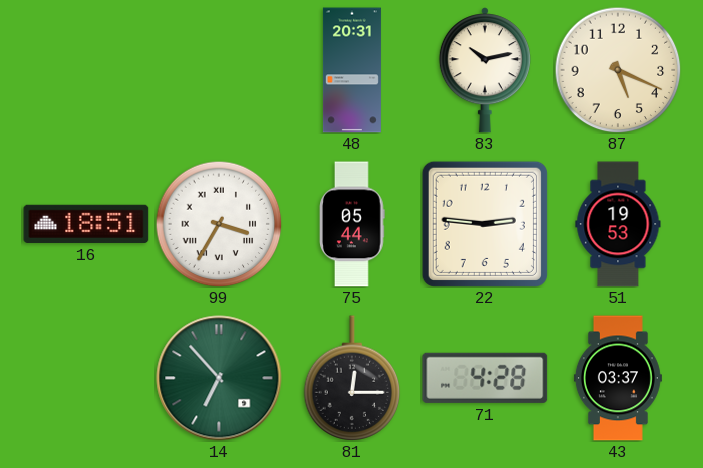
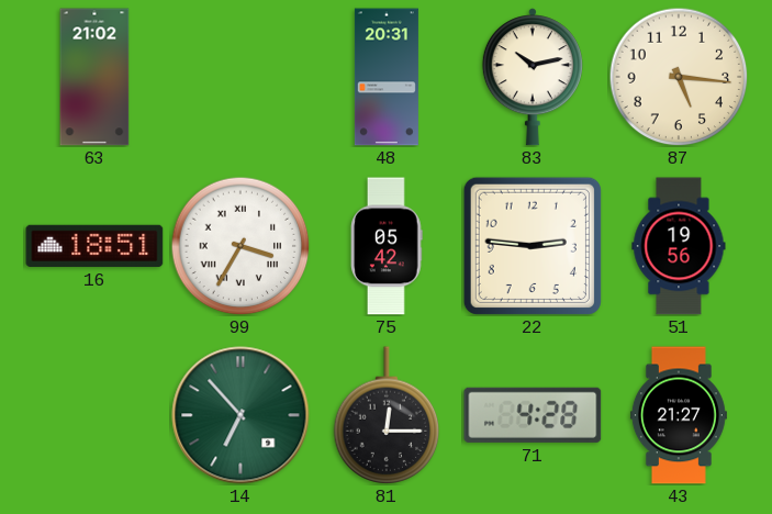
63: none -> 21:02 (94, 77)
87: 5:19 -> 5:16 (679, 77)
75: 05:44 -> 05:42 (387, 246)
51: 19:53 -> 19:56 (679, 246)
43: 03:37 -> 21:27 (679, 415)
